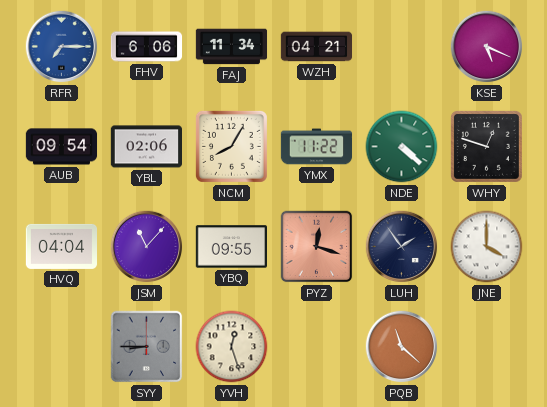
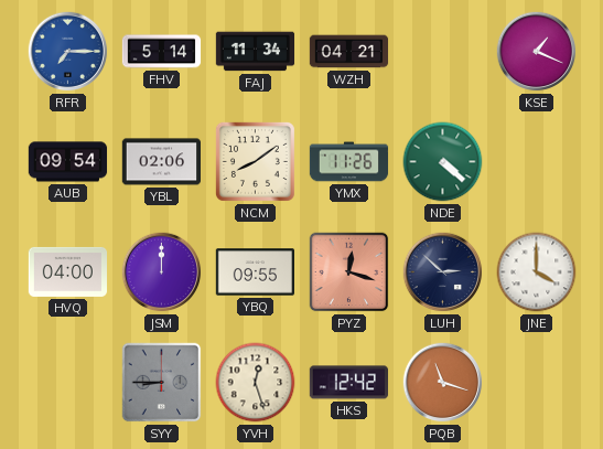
FHV: 6:06 -> 5:14 (162, 52)
KSE: 5:19 -> 1:19 (537, 52)
NCM: 8:05 -> 8:09 (255, 161)
YMX: 11:22 -> 11:26 (349, 162)
WHY: 12:48 -> none (486, 146)
HVQ: 04:04 -> 04:00 (68, 271)
JSM: 11:07 -> 12:00 (162, 272)
LUH: 1:54 -> 2:52 (443, 272)
HKS: none -> 12:42 (348, 383)
PQB: 11:22 -> 11:18 (443, 383)
